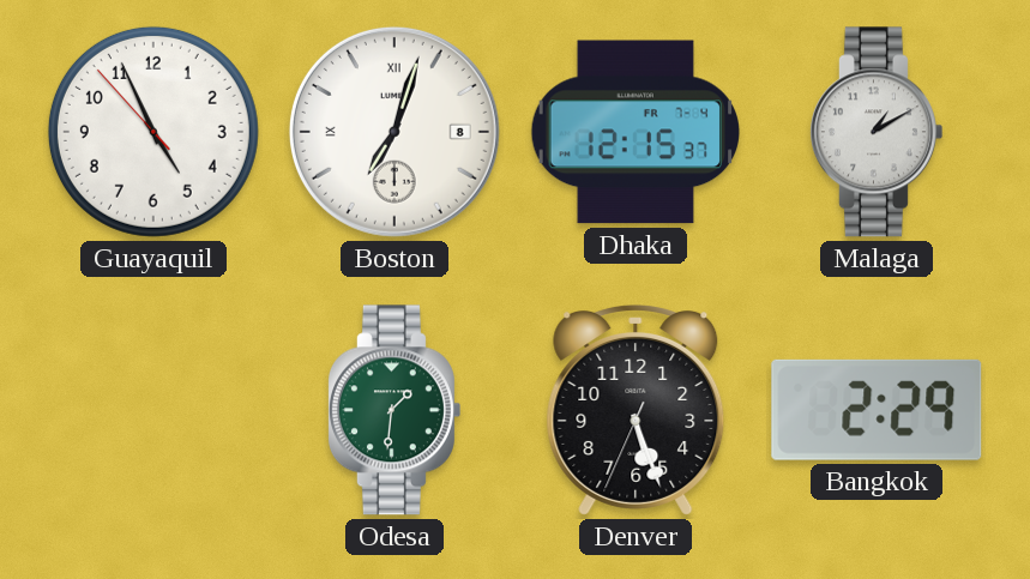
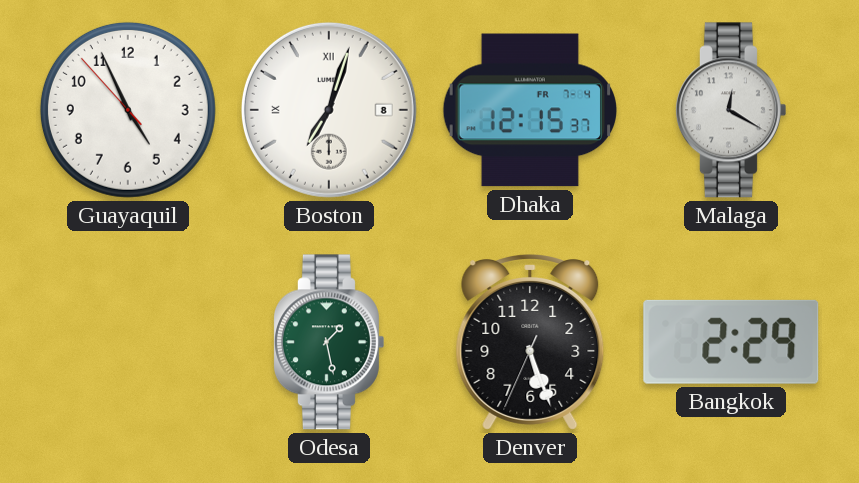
Malaga: 1:10 -> 12:20 (730, 110)
Odesa: 1:31 -> 1:28 (328, 342)
